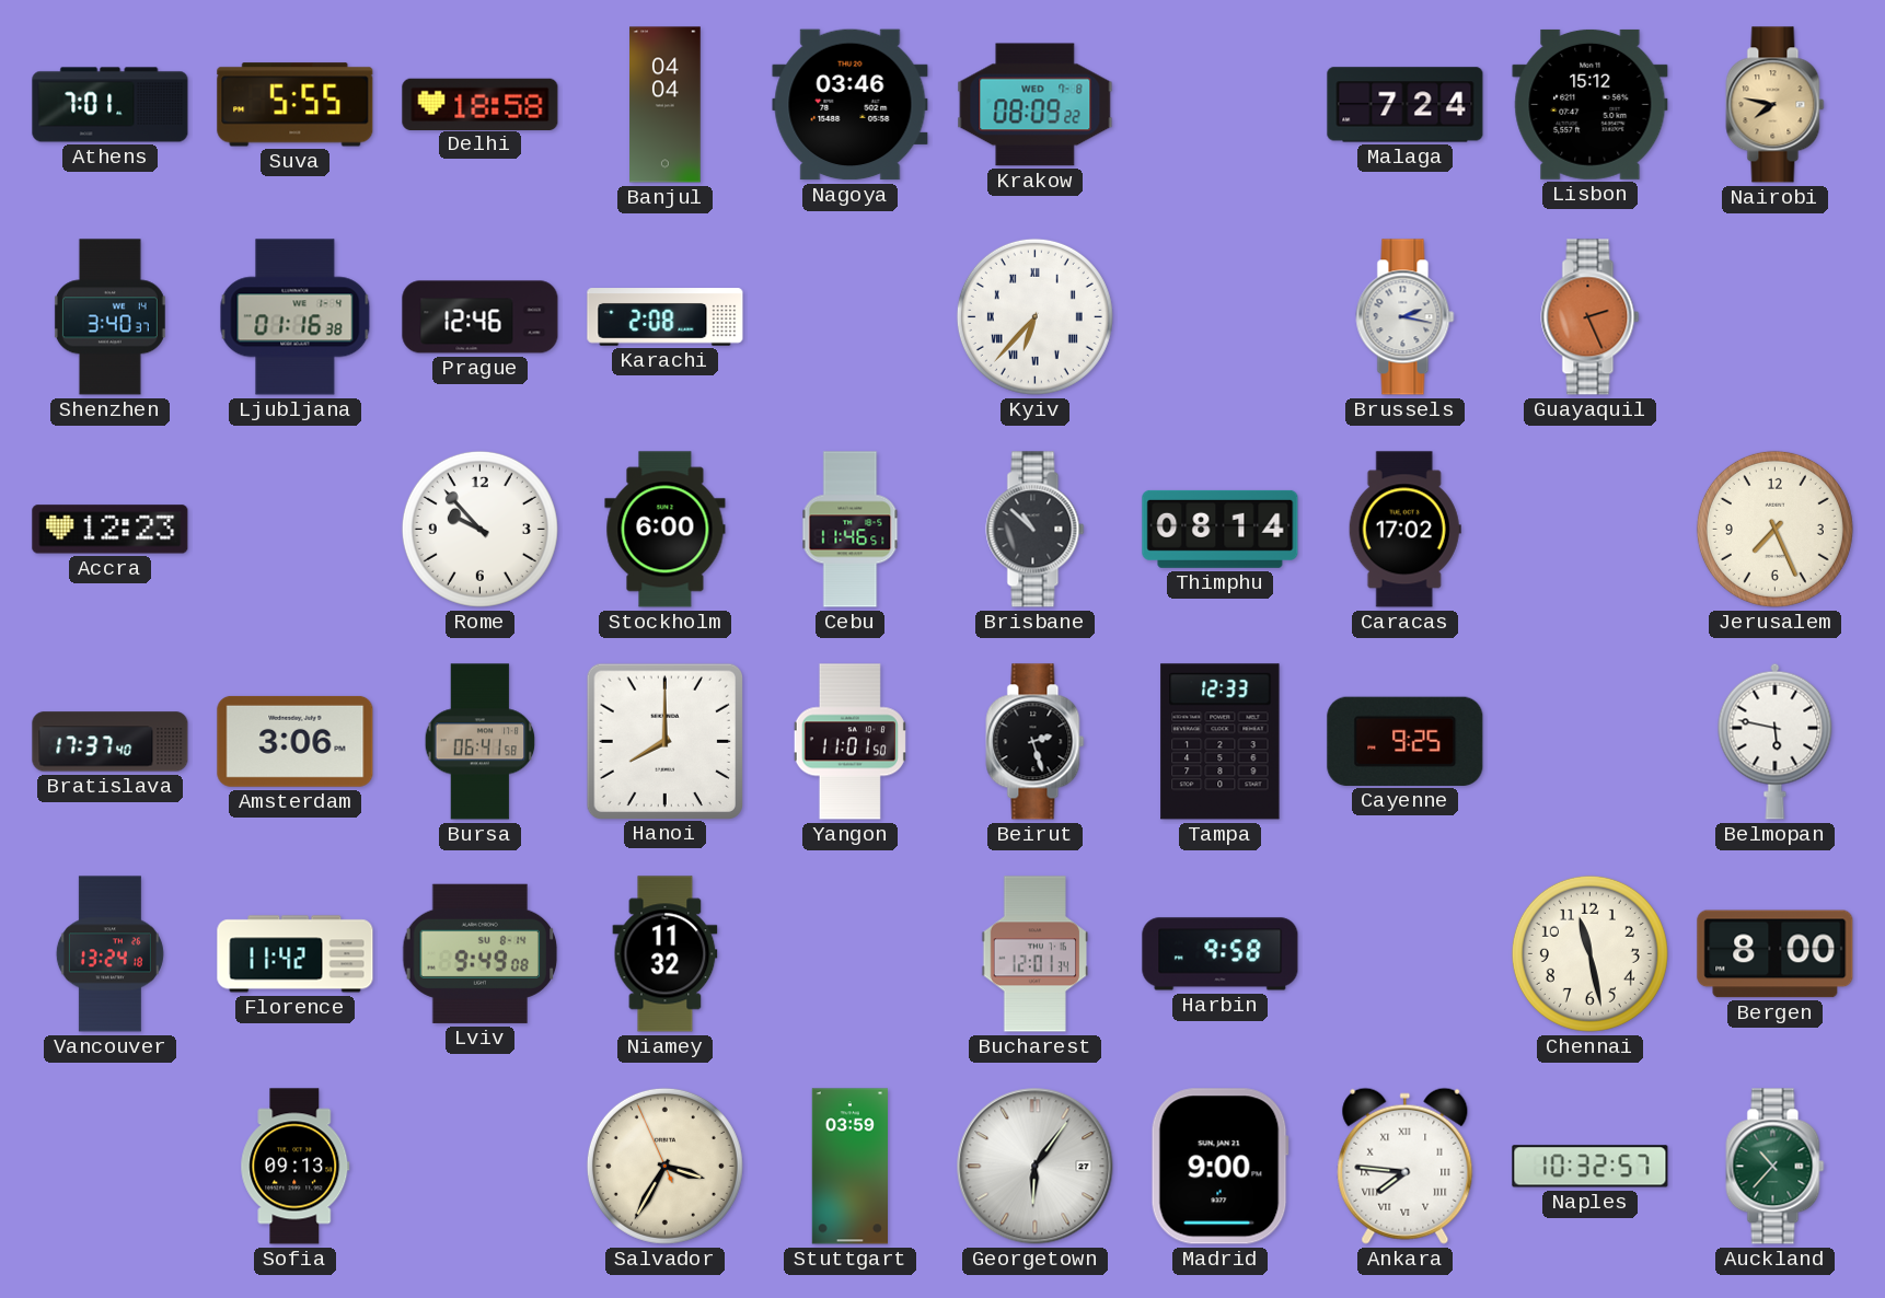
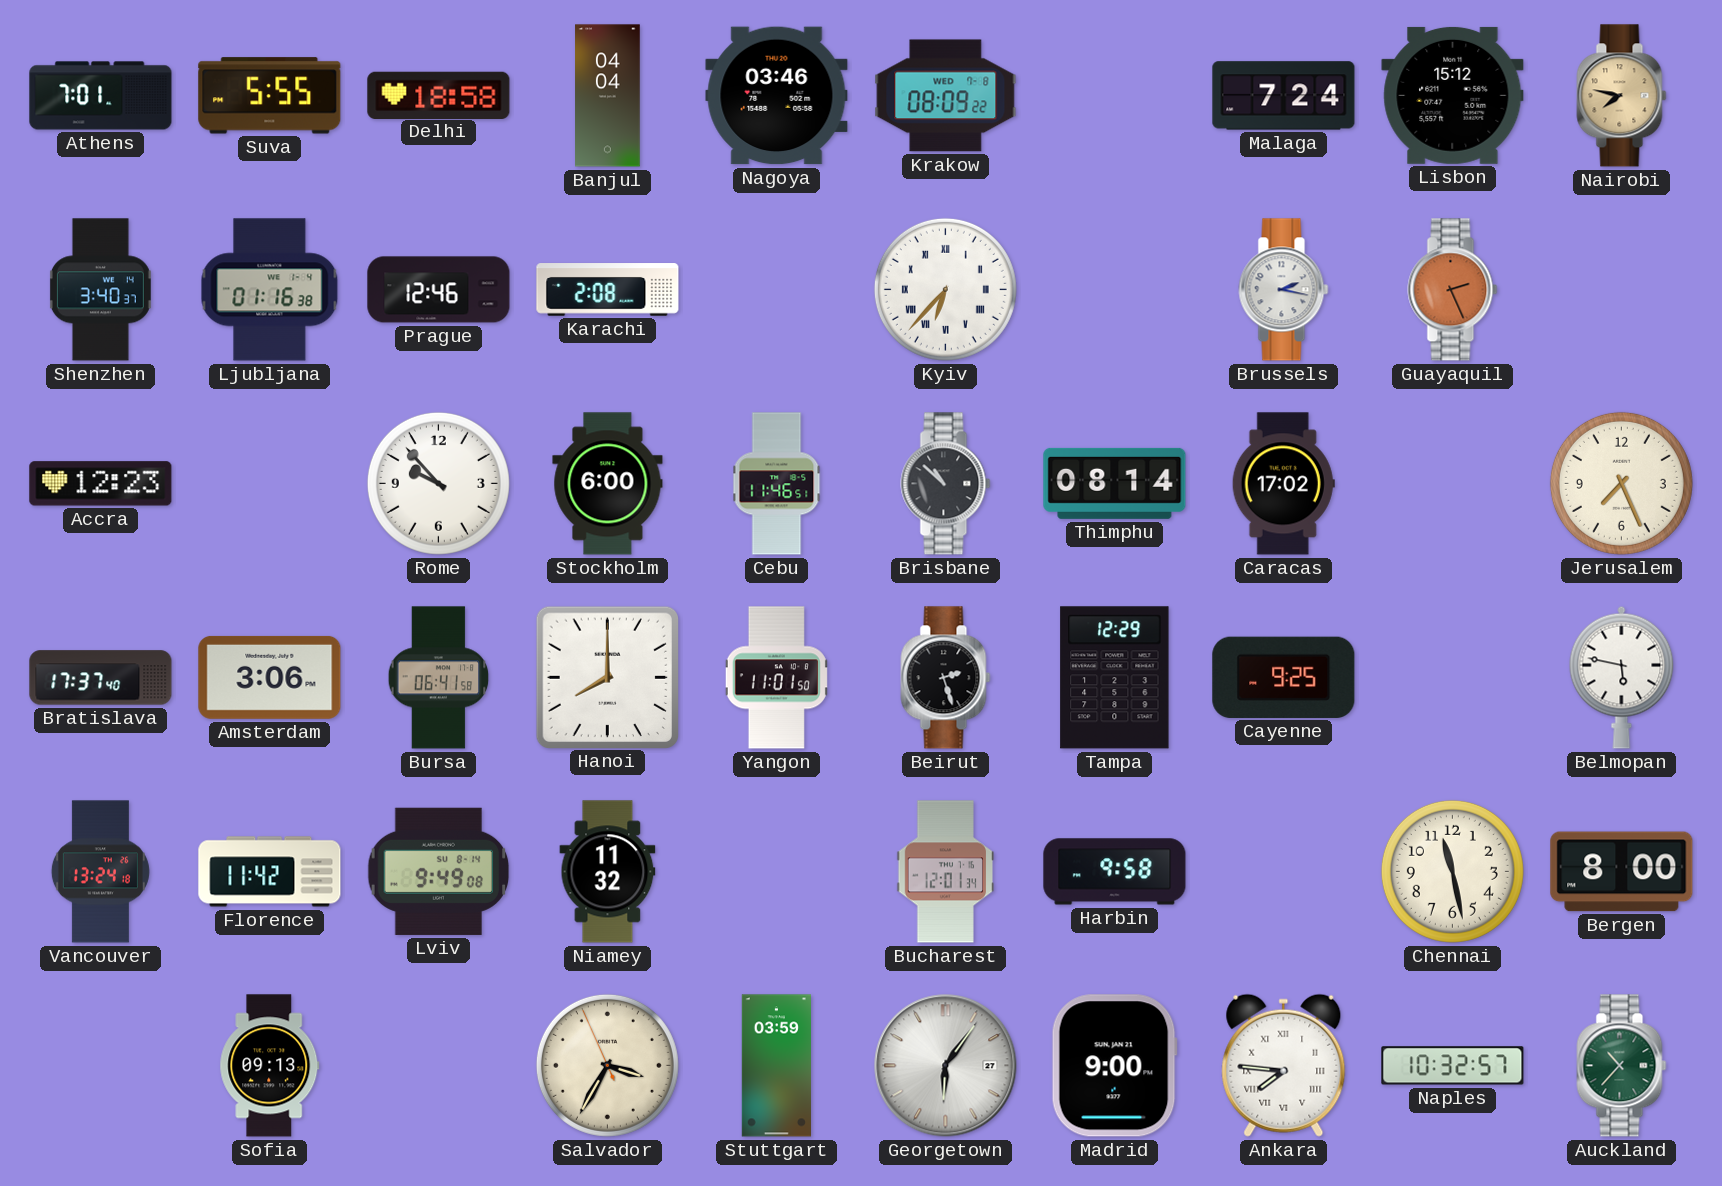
Tampa: 12:33 -> 12:29 (1115, 678)
